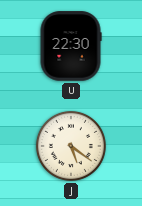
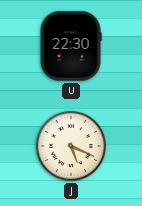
J: 5:21 -> 5:19 (71, 146)
